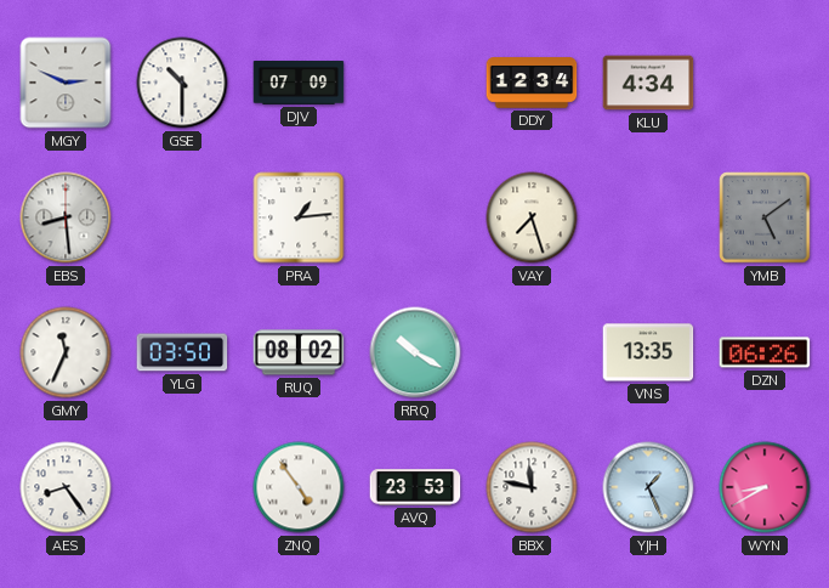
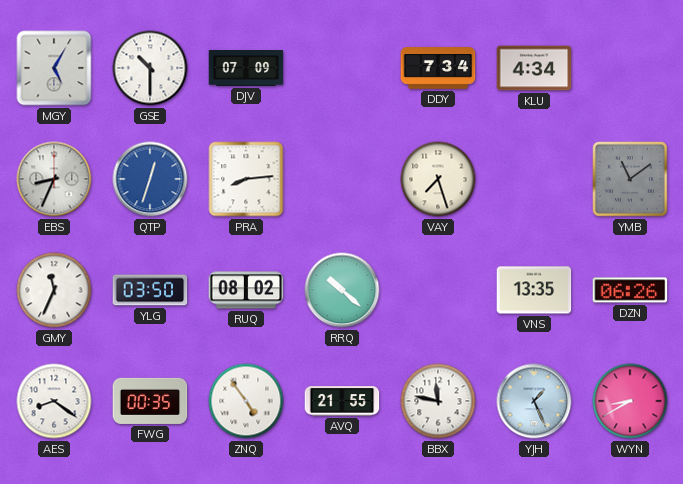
MGY: 2:49 -> 5:05 (54, 68)
DDY: 12:34 -> 7:34 (438, 68)
EBS: 8:29 -> 8:34 (54, 179)
QTP: none -> 12:33 (150, 179)
PRA: 1:14 -> 8:14 (246, 179)
YMB: 5:09 -> 11:09 (631, 180)
RRQ: 10:20 -> 10:22 (342, 290)
AES: 8:24 -> 8:21 (54, 401)
FWG: none -> 00:35 (150, 401)
AVQ: 23:53 -> 21:55 (342, 401)
